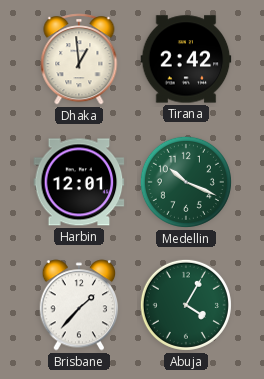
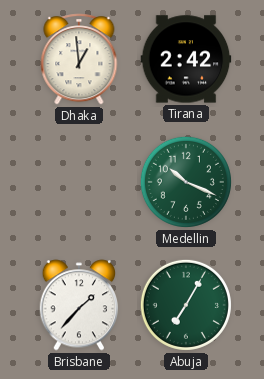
Harbin: 12:01 -> none (79, 182)
Abuja: 4:05 -> 7:05 (186, 305)
